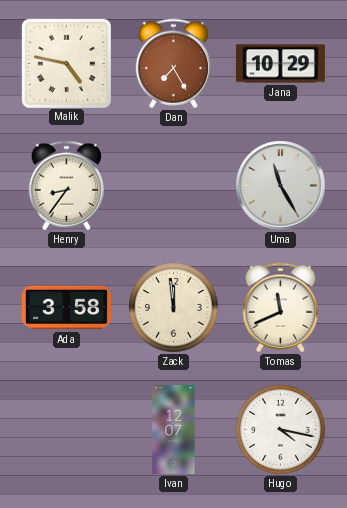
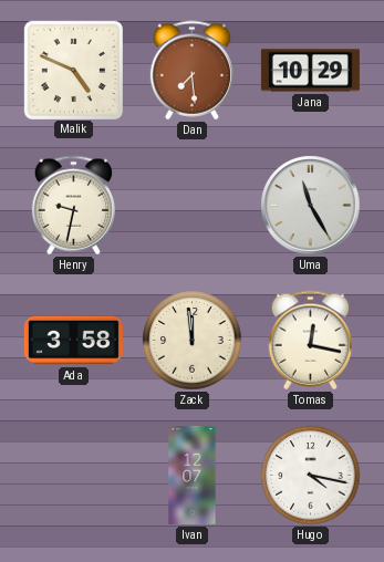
Malik: 4:47 -> 4:49 (73, 70)
Dan: 7:25 -> 7:29 (191, 71)
Henry: 8:36 -> 9:32 (73, 206)
Tomas: 11:41 -> 12:17 (310, 341)
